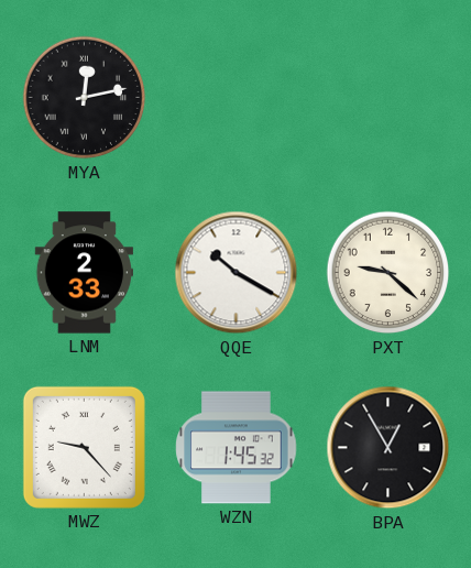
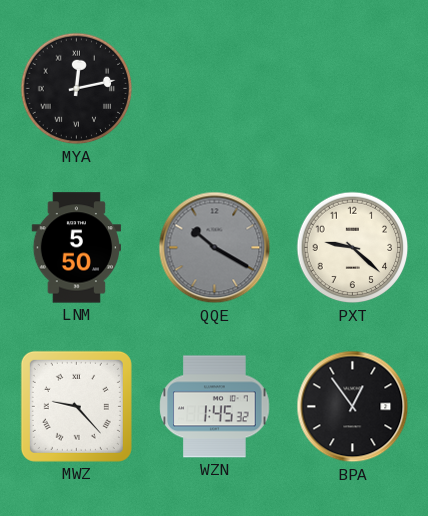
LNM: 2:33 -> 5:50 (76, 248)
QQE dial: white -> grey (215, 248)
BPA: 12:55 -> 12:54 (353, 407)
